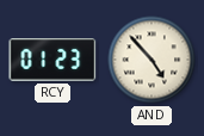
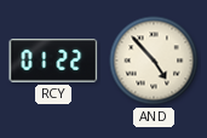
RCY: 01:23 -> 01:22 (53, 62)
